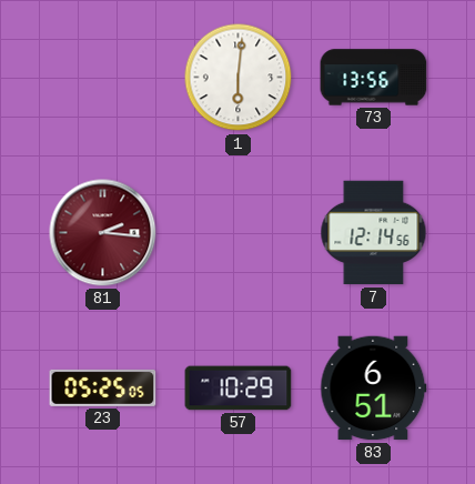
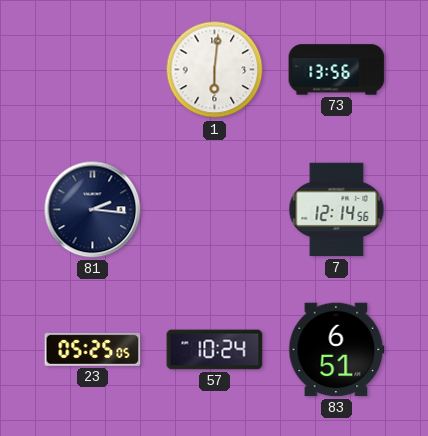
81 dial: burgundy -> navy (93, 210)
57: 10:29 -> 10:24 (215, 350)
